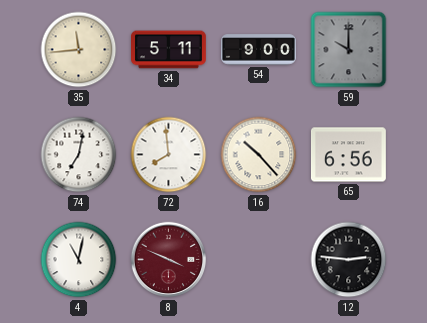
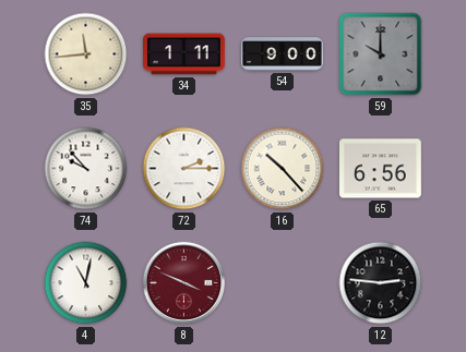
34: 5:11 -> 1:11 (184, 54)
74: 7:02 -> 9:53 (86, 169)
72: 7:59 -> 2:15 (184, 169)
